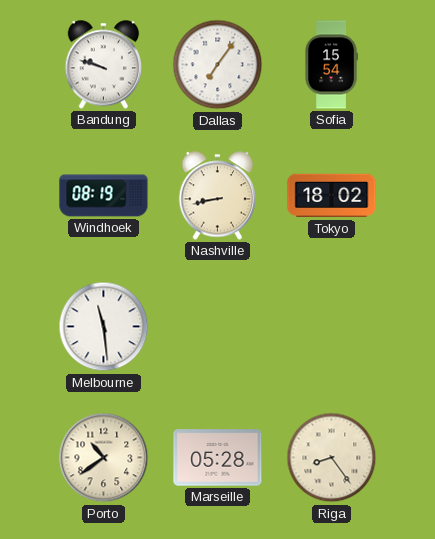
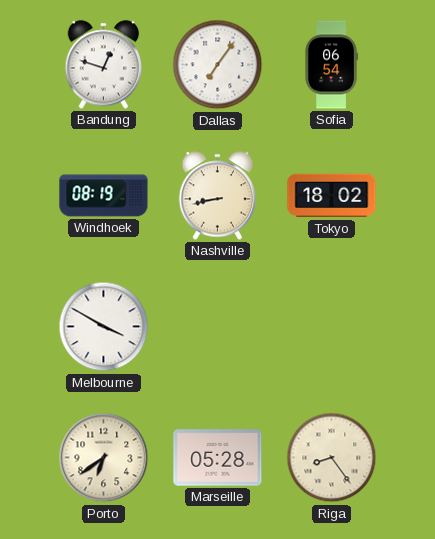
Bandung: 9:48 -> 12:48 (104, 65)
Sofia: 15:54 -> 06:54 (331, 65)
Melbourne: 11:29 -> 3:50 (104, 327)
Porto: 10:39 -> 6:39 (104, 458)
